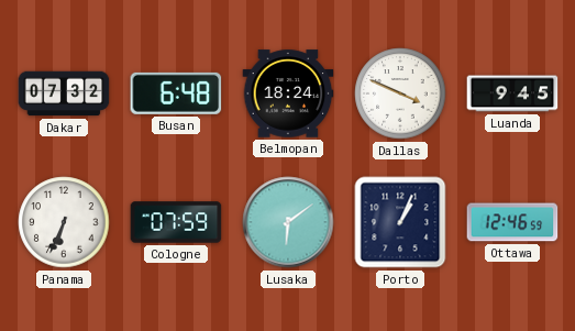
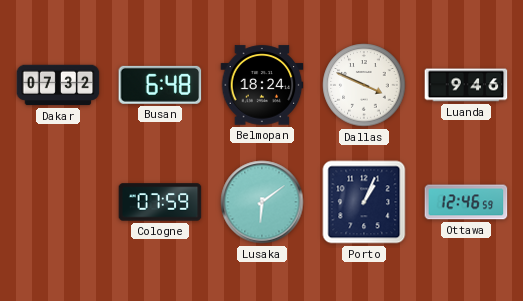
Luanda: 9:45 -> 9:46 (466, 85)
Panama: 6:34 -> none (64, 222)
